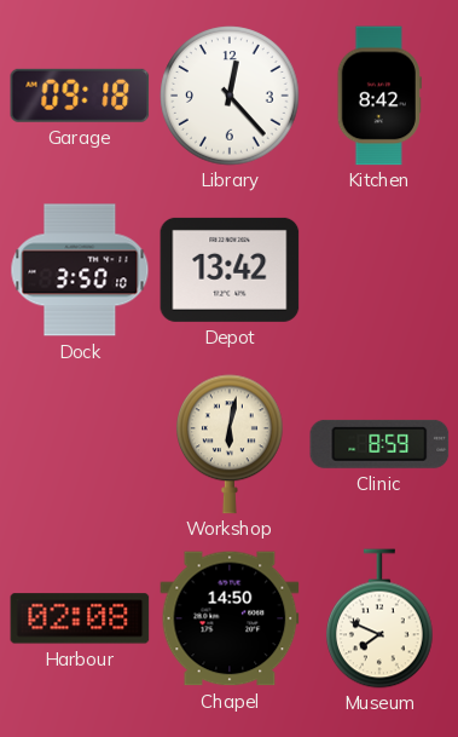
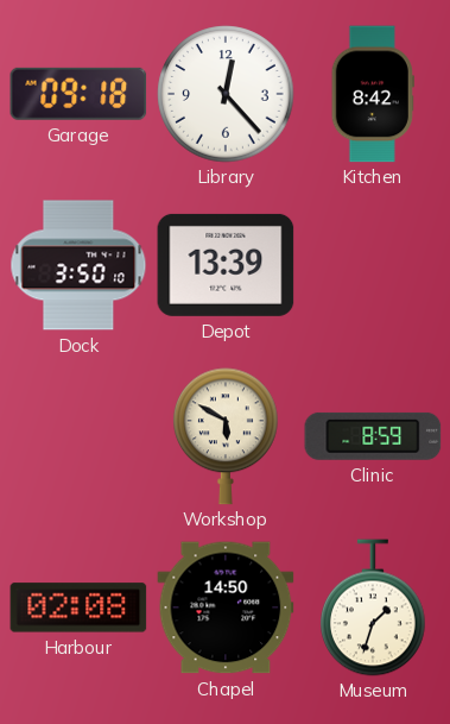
Depot: 13:42 -> 13:39 (226, 265)
Workshop: 6:02 -> 5:50 (227, 436)
Museum: 7:49 -> 1:33 (374, 607)
